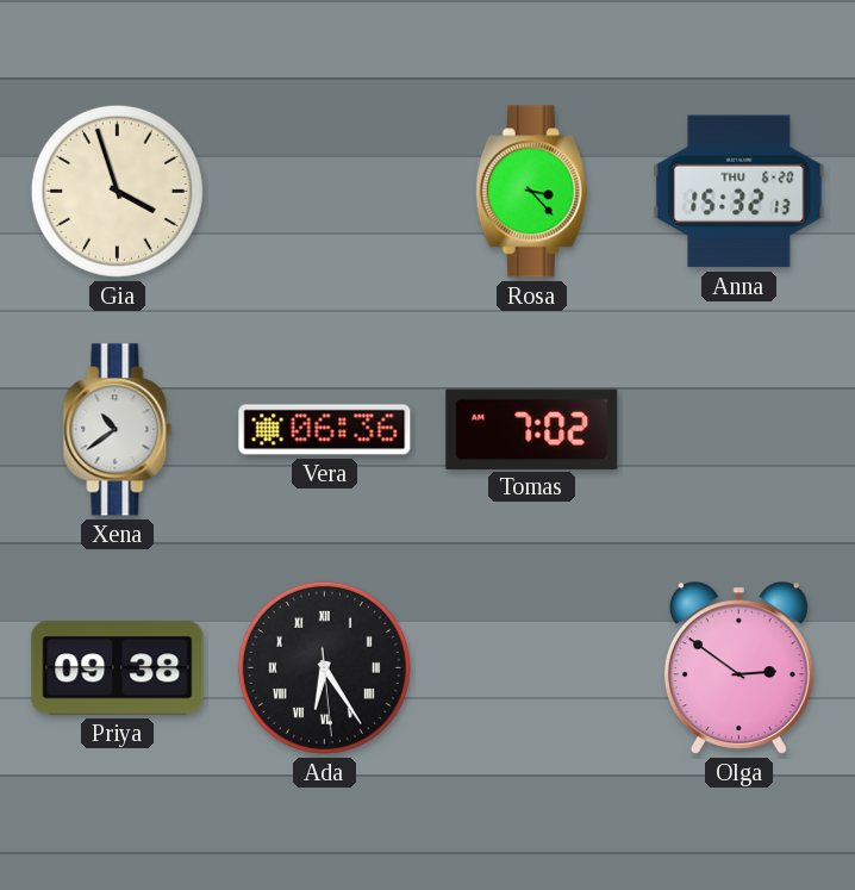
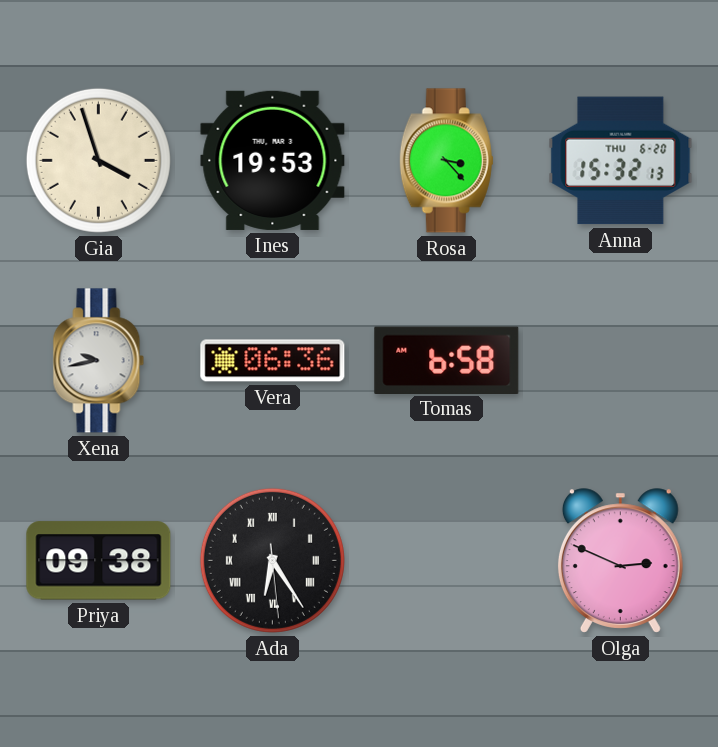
Ines: none -> 19:53 (273, 160)
Xena: 10:39 -> 9:43 (99, 361)
Tomas: 7:02 -> 6:58 (447, 360)
Olga: 2:51 -> 2:49 (620, 561)
